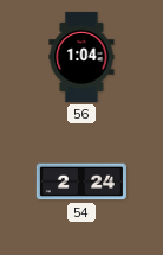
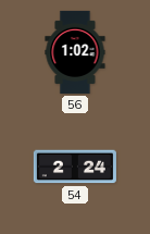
56: 1:04 -> 1:02 (75, 52)
